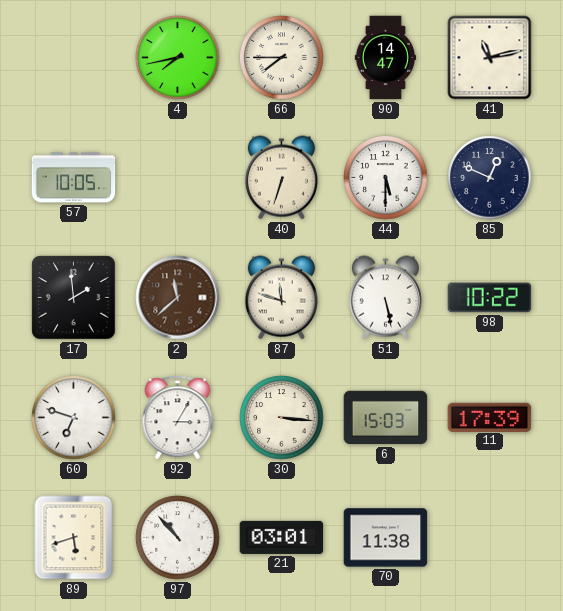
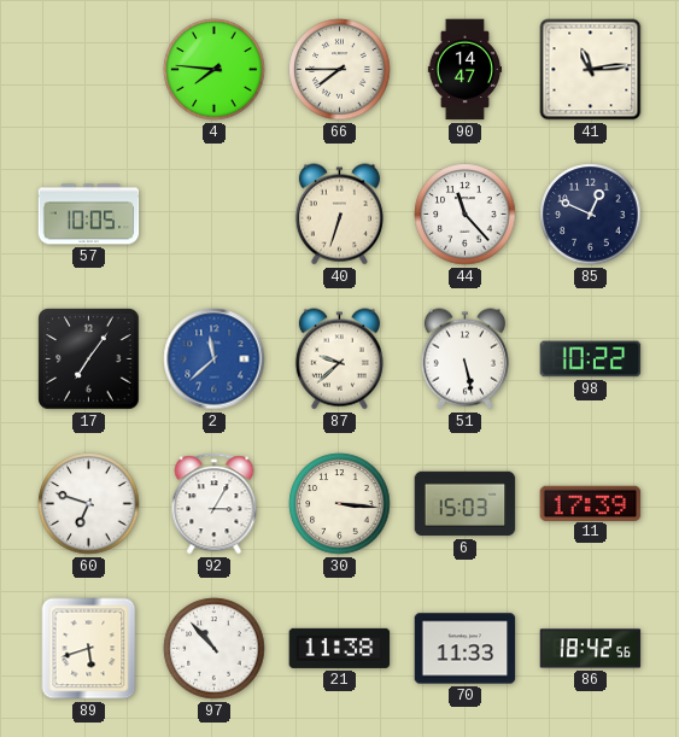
4: 7:43 -> 7:46 (215, 70)
41: 11:13 -> 11:14 (591, 70)
44: 5:30 -> 11:23 (466, 215)
17: 1:59 -> 7:06 (89, 359)
2 dial: brown -> blue (215, 359)
87: 11:48 -> 9:38 (339, 359)
21: 03:01 -> 11:38 (340, 648)
70: 11:38 -> 11:33 (466, 649)
86: none -> 18:42 (591, 649)
